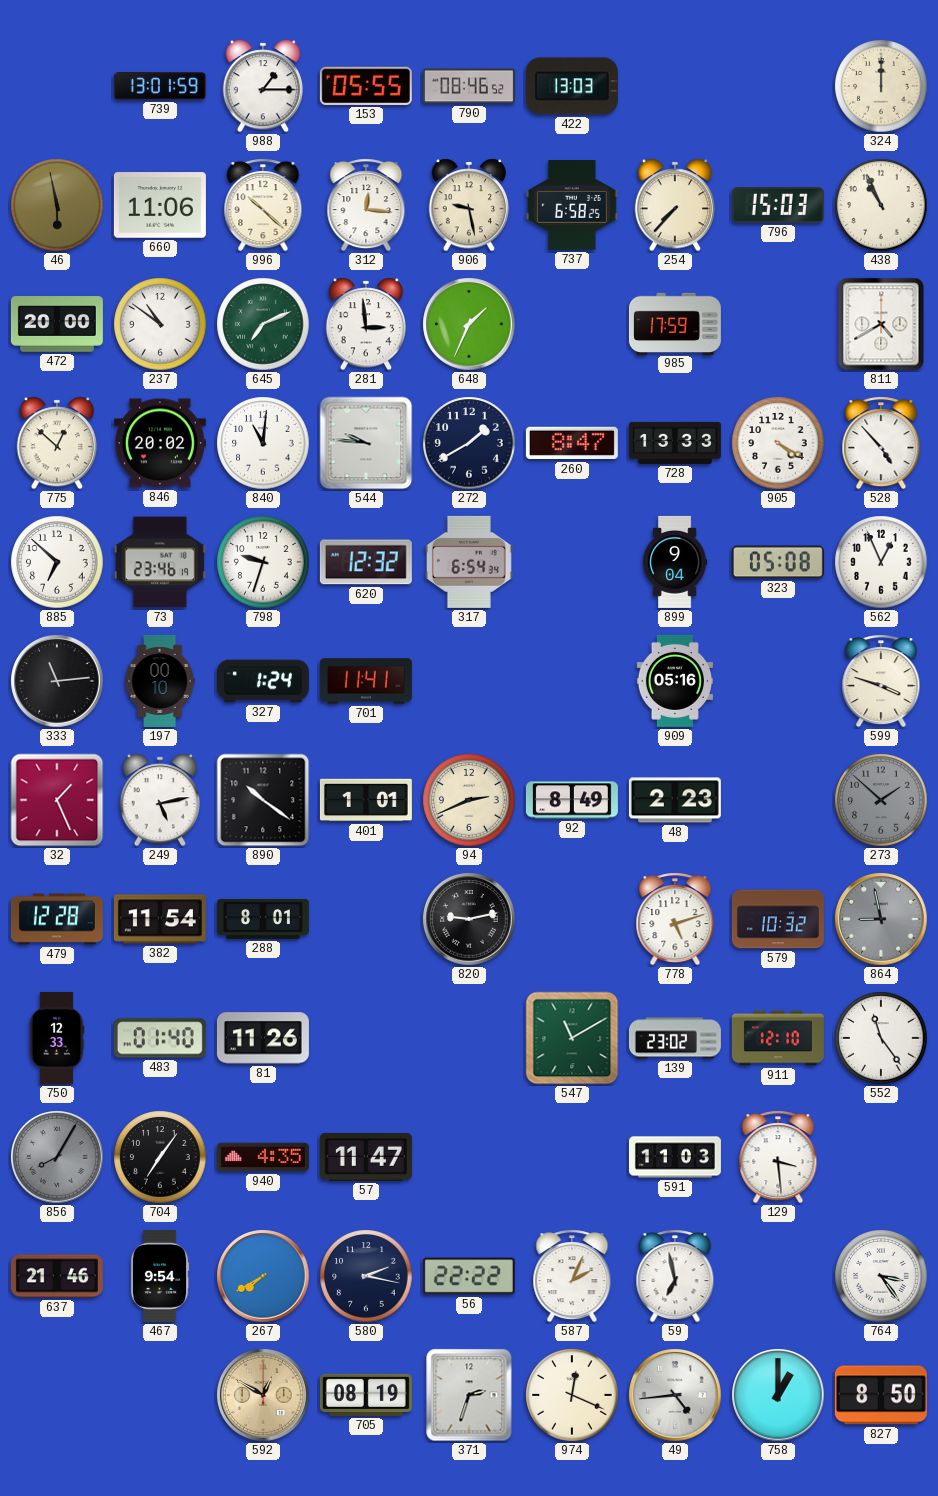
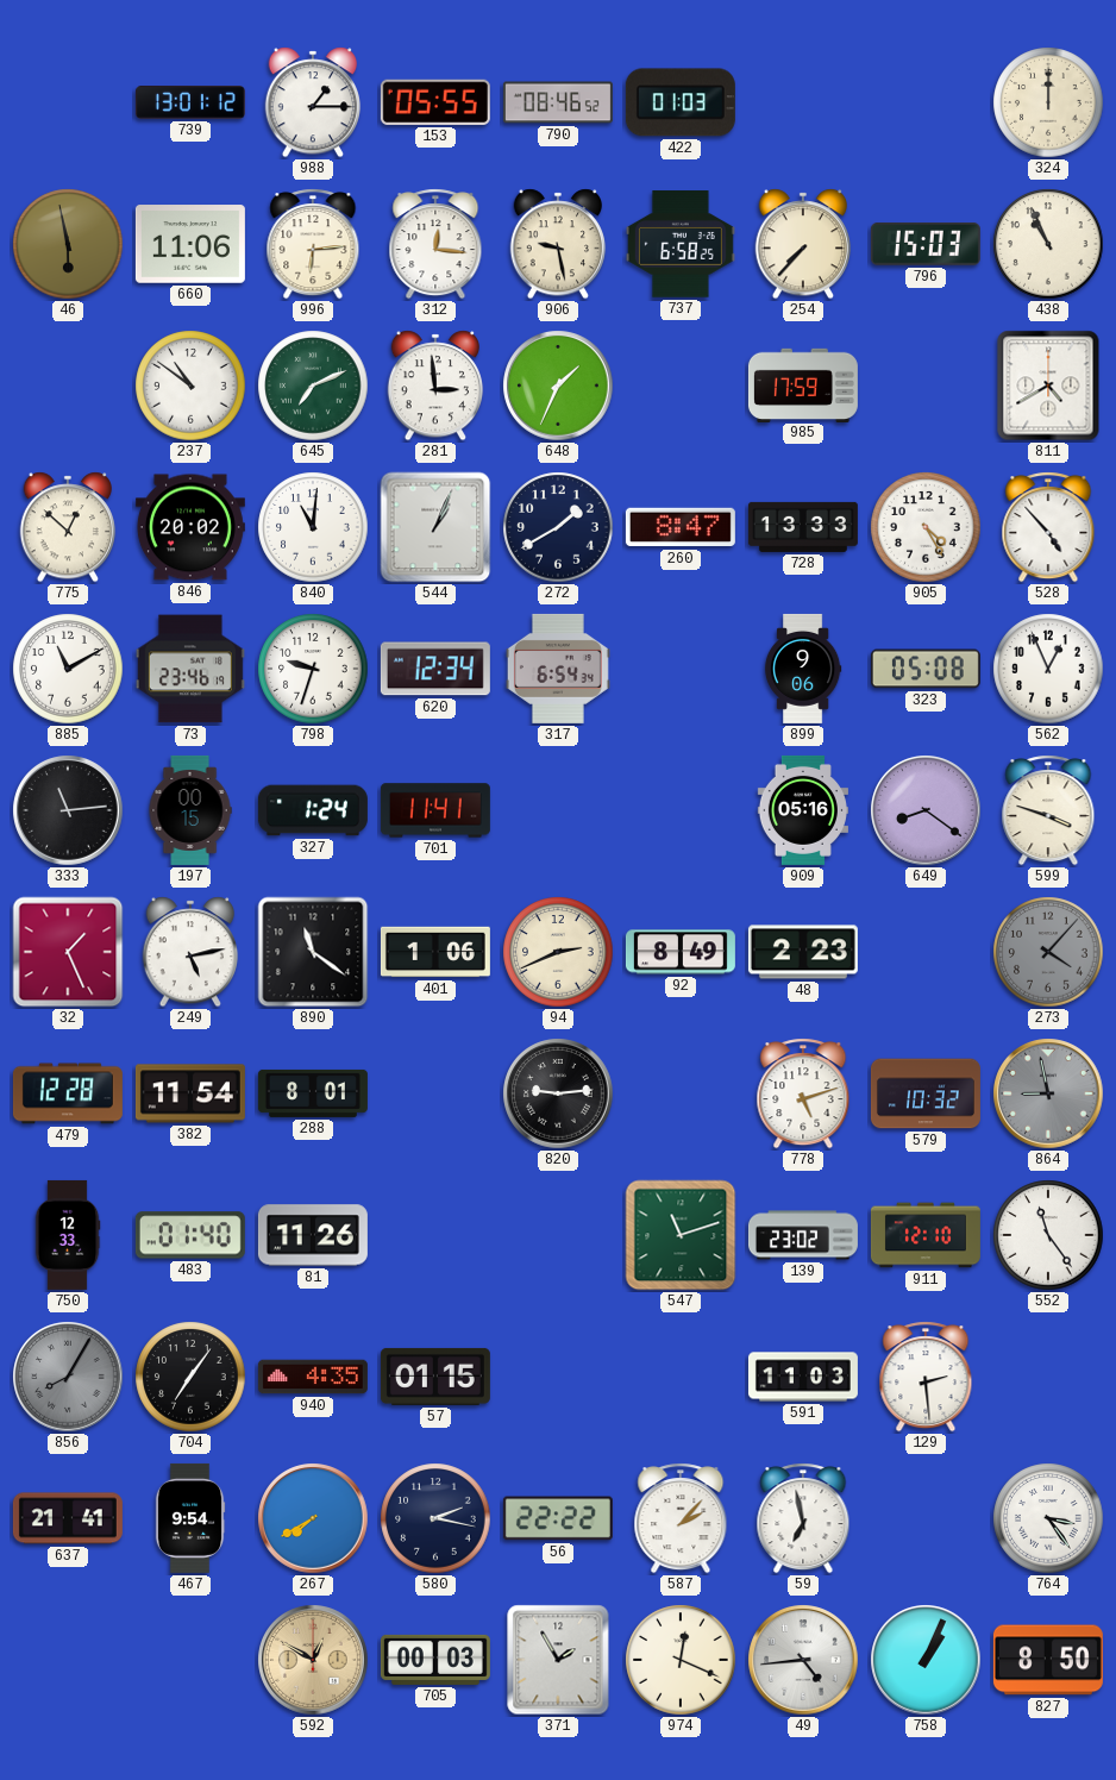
739: 13:01:59 -> 13:01:12 (190, 102)
422: 13:03 -> 01:03 (681, 102)
996: 10:22 -> 6:14 (313, 244)
472: 20:00 -> none (57, 324)
544: 9:46 -> 1:04 (435, 527)
905: 4:20 -> 4:25 (926, 527)
885: 6:52 -> 11:10 (68, 669)
620: 12:32 -> 12:34 (435, 669)
899: 9:04 -> 9:06 (803, 669)
197: 00:10 -> 00:15 (190, 810)
649: none -> 8:21 (926, 810)
890: 10:21 -> 11:21 (313, 952)
401: 1:01 -> 1:06 (435, 952)
273: 1:52 -> 4:07 (1048, 952)
820: 9:13 -> 9:14 (558, 1093)
547: 11:10 -> 11:12 (681, 1235)
57: 11:47 -> 01:15 (435, 1377)
129: 3:29 -> 2:29 (926, 1377)
637: 21:46 -> 21:41 (68, 1518)
587: 2:04 -> 2:07 (681, 1518)
705: 08:19 -> 00:03 (435, 1660)
371: 2:33 -> 1:55 (558, 1660)
758: 1:00 -> 1:04 (926, 1660)
